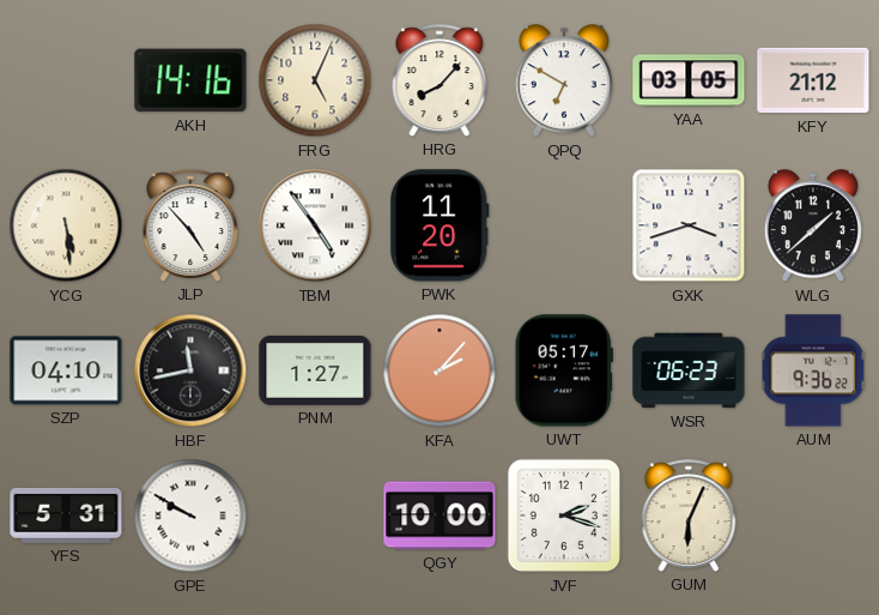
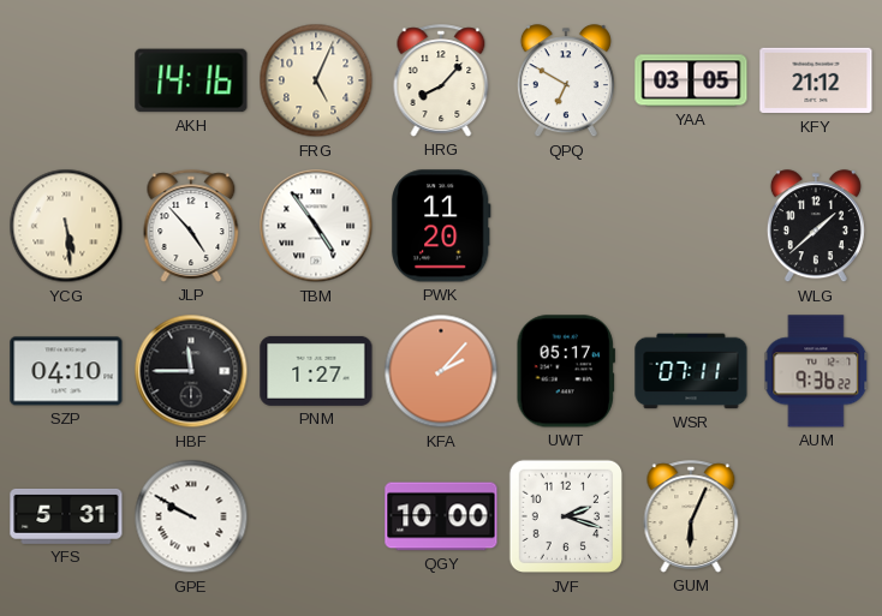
GXK: 3:42 -> none (689, 225)
HBF: 11:43 -> 11:45 (191, 371)
WSR: 06:23 -> 07:11 (691, 371)
